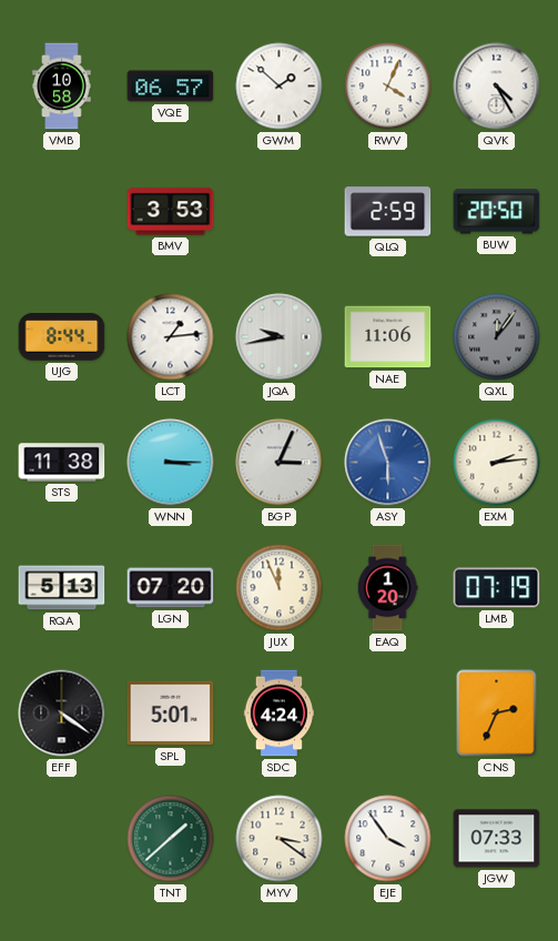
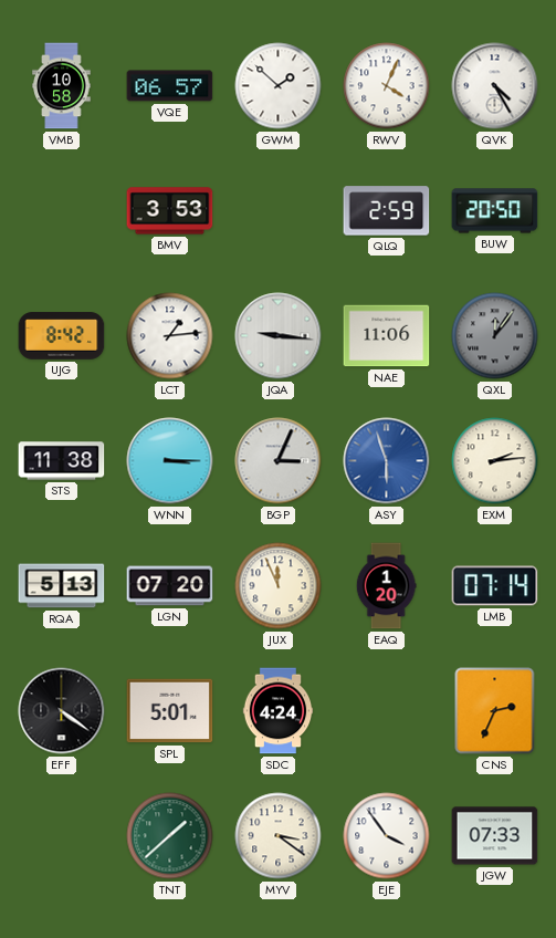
UJG: 8:44 -> 8:42 (62, 336)
JQA: 9:43 -> 9:16 (279, 336)
LMB: 07:19 -> 07:14 (495, 586)
